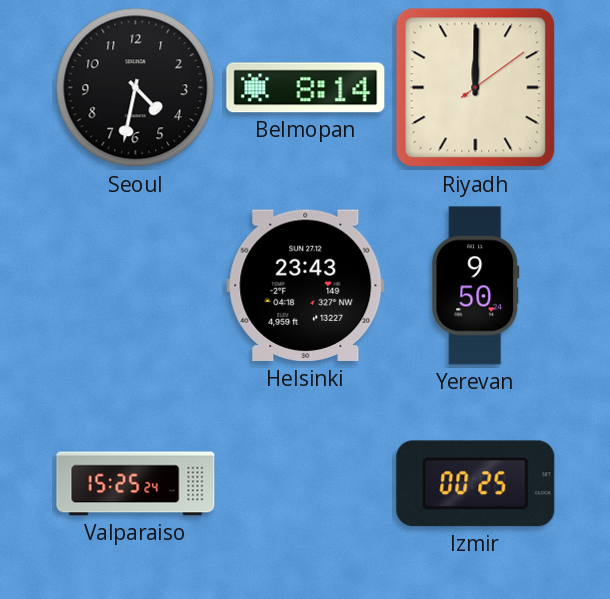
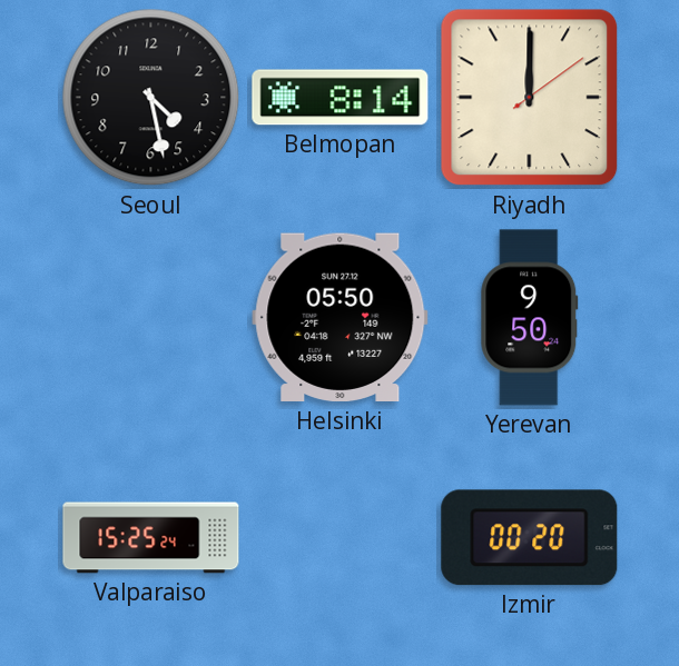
Seoul: 4:32 -> 4:28 (151, 98)
Helsinki: 23:43 -> 05:50 (341, 318)
Izmir: 00:25 -> 00:20 (530, 538)
